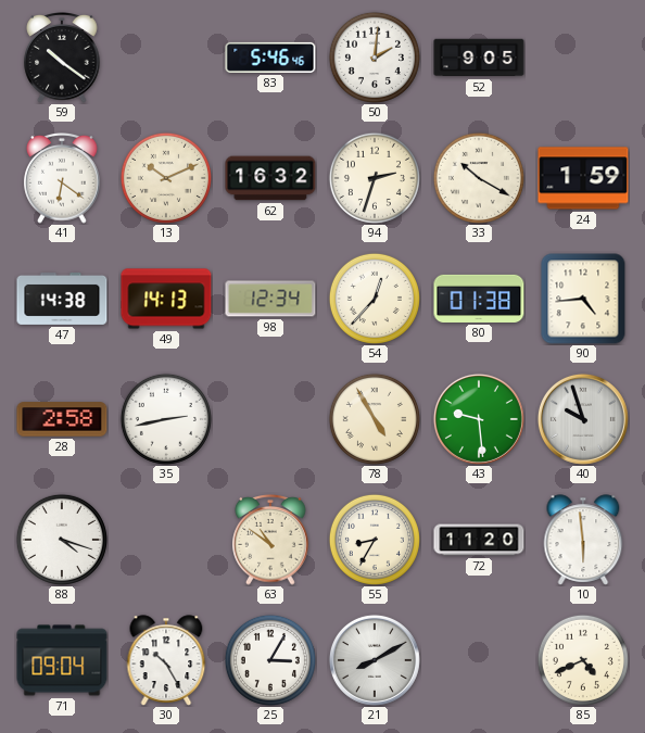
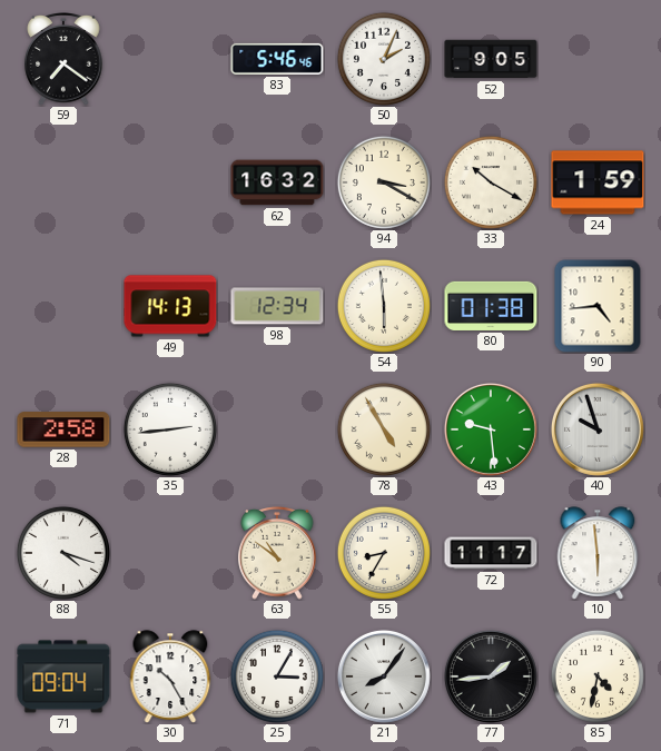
59: 10:21 -> 7:21 (63, 60)
50: 2:01 -> 2:04 (384, 59)
41: 6:21 -> none (62, 179)
13: 10:11 -> none (166, 178)
94: 2:33 -> 3:20 (384, 182)
47: 14:38 -> none (62, 299)
54: 12:37 -> 5:59 (384, 306)
35: 2:43 -> 2:44 (170, 429)
72: 11:20 -> 11:17 (491, 553)
21: 8:10 -> 8:06 (384, 676)
77: none -> 1:44 (491, 676)
85: 4:41 -> 4:32 (598, 676)
